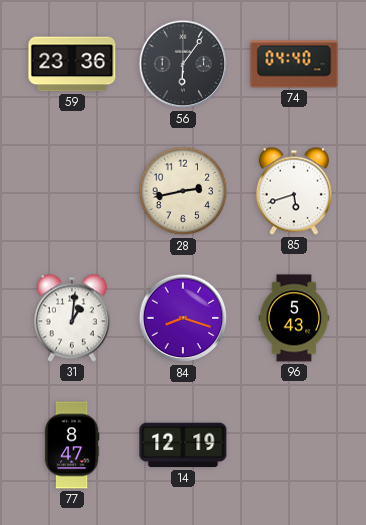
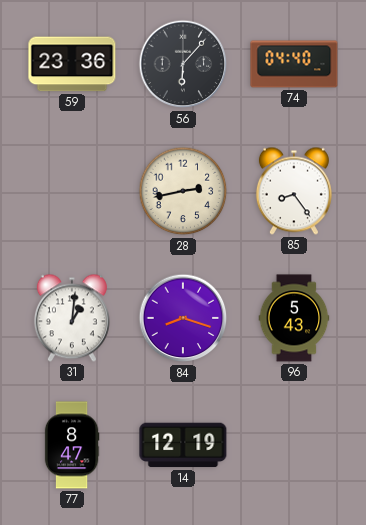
56: 6:06 -> 6:07 (183, 64)
85: 5:42 -> 8:24 (294, 191)
